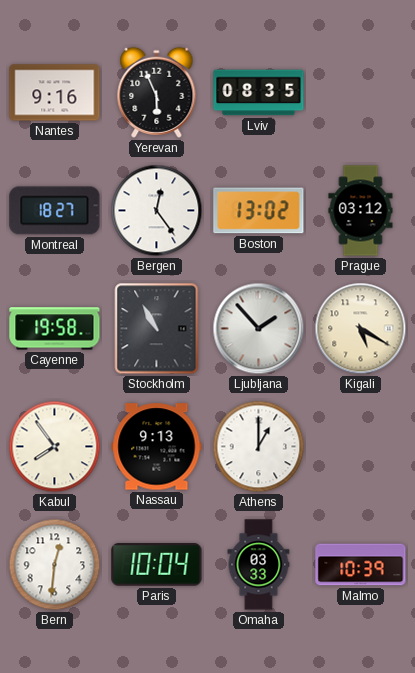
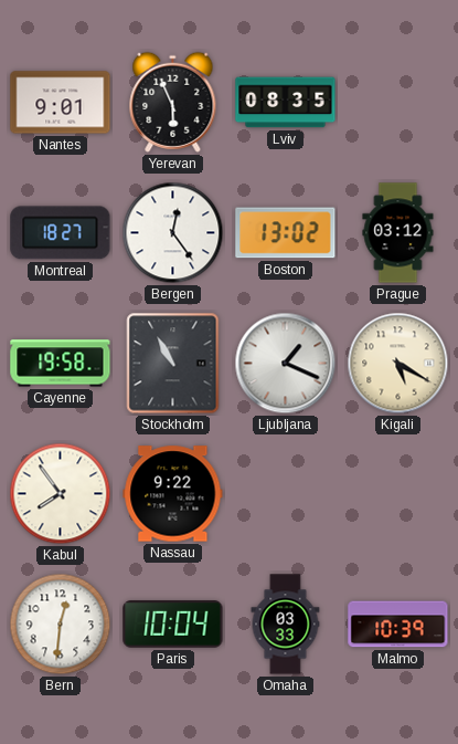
Nantes: 9:16 -> 9:01 (61, 103)
Ljubljana: 1:53 -> 1:19 (286, 364)
Nassau: 9:13 -> 9:22 (173, 494)
Athens: 1:00 -> none (259, 447)
